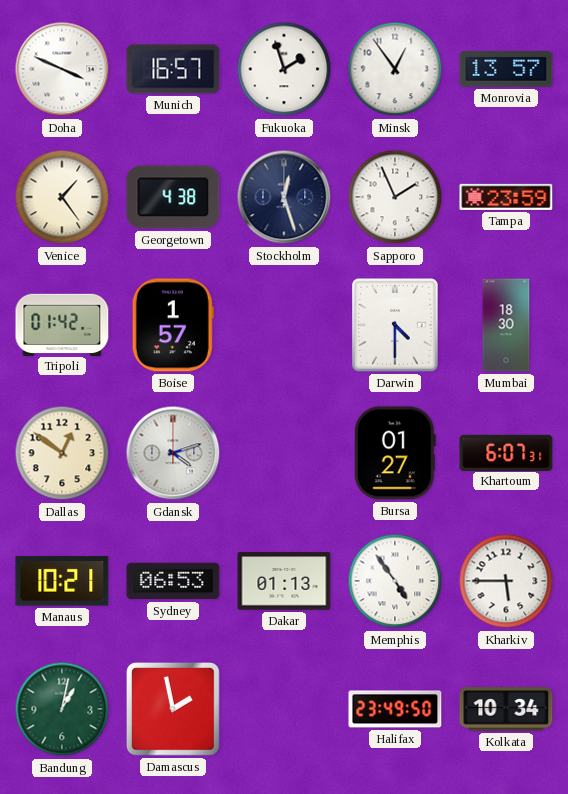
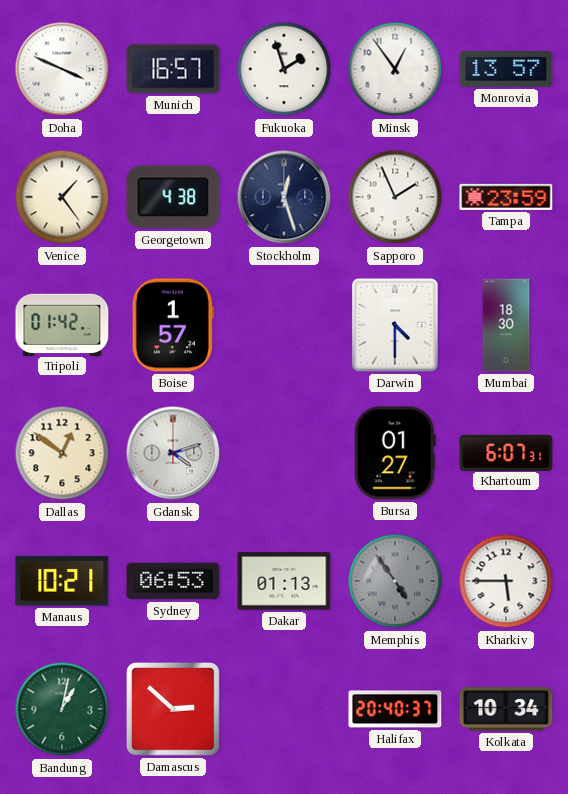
Memphis dial: white -> grey (395, 581)
Damascus: 1:58 -> 2:52 (174, 710)
Halifax: 23:49 -> 20:40 (395, 709)
